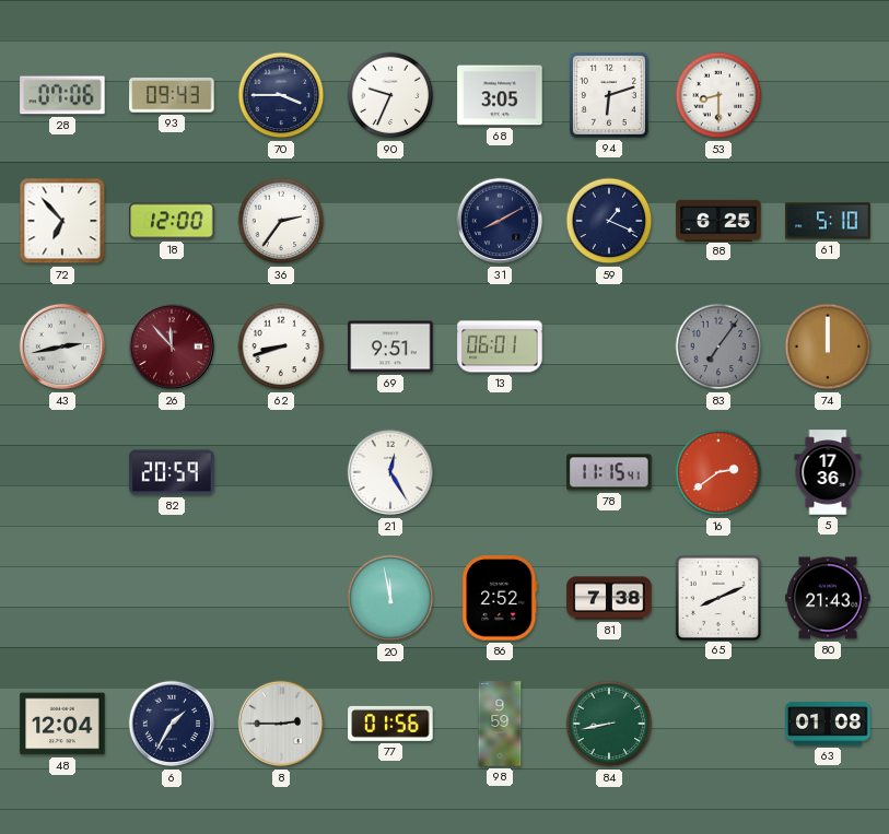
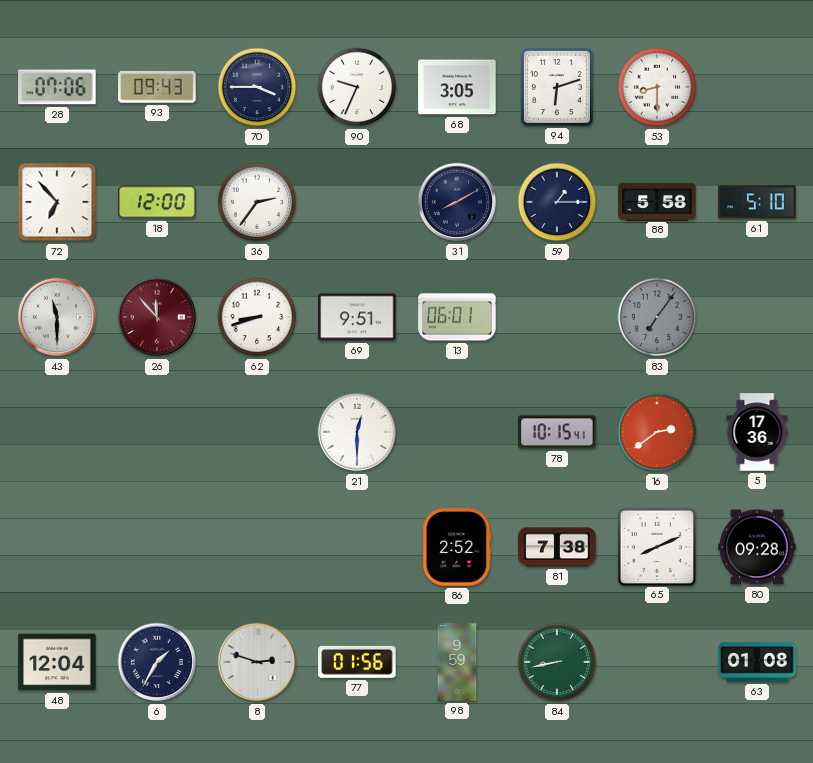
59: 1:19 -> 1:15 (557, 202)
88: 6:25 -> 5:58 (657, 201)
43: 2:43 -> 11:30 (57, 317)
74: 12:00 -> none (828, 346)
82: 20:59 -> none (172, 472)
21: 12:25 -> 12:30 (357, 432)
78: 11:15 -> 10:15 (557, 432)
20: 11:58 -> none (390, 598)
80: 21:43 -> 09:28 (757, 547)
8: 2:45 -> 2:48 (257, 662)
